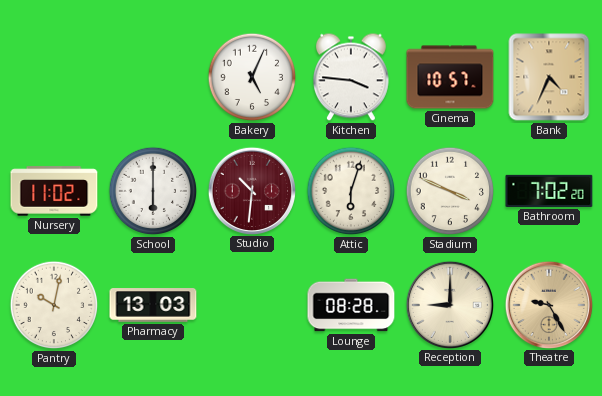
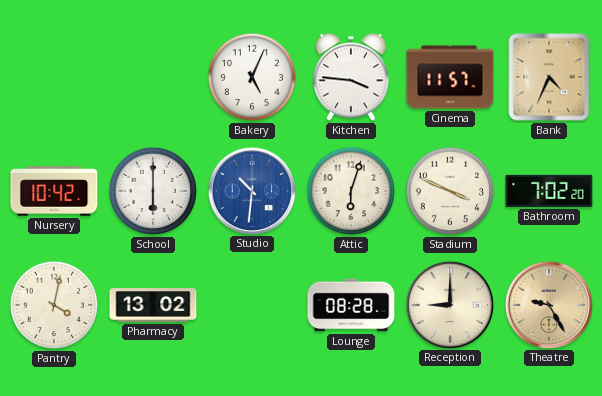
Cinema: 10:57 -> 11:57 (450, 77)
Nursery: 11:02 -> 10:42 (54, 191)
Studio dial: burgundy -> blue (251, 190)
Pantry: 10:02 -> 4:02 (54, 305)
Pharmacy: 13:03 -> 13:02 (153, 305)
